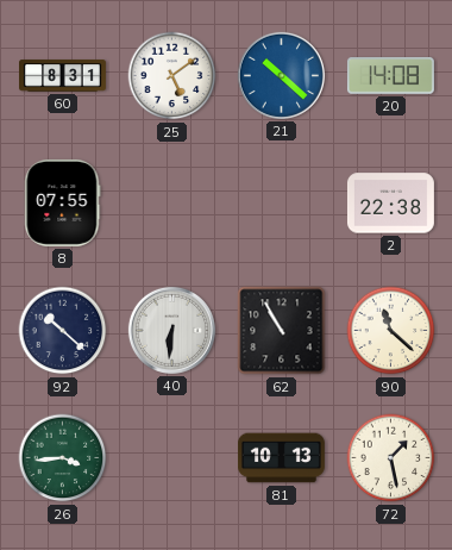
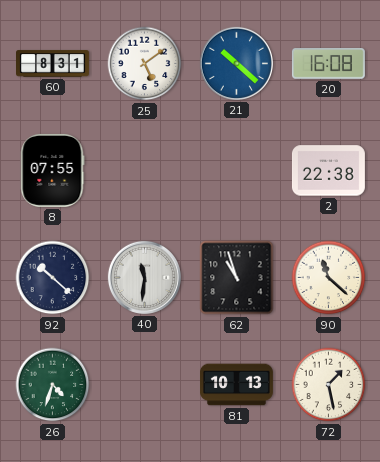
20: 14:08 -> 16:08 (328, 64)
40: 6:31 -> 11:31 (144, 277)
62: 10:55 -> 10:57 (237, 278)
26: 3:44 -> 4:33 (53, 385)
